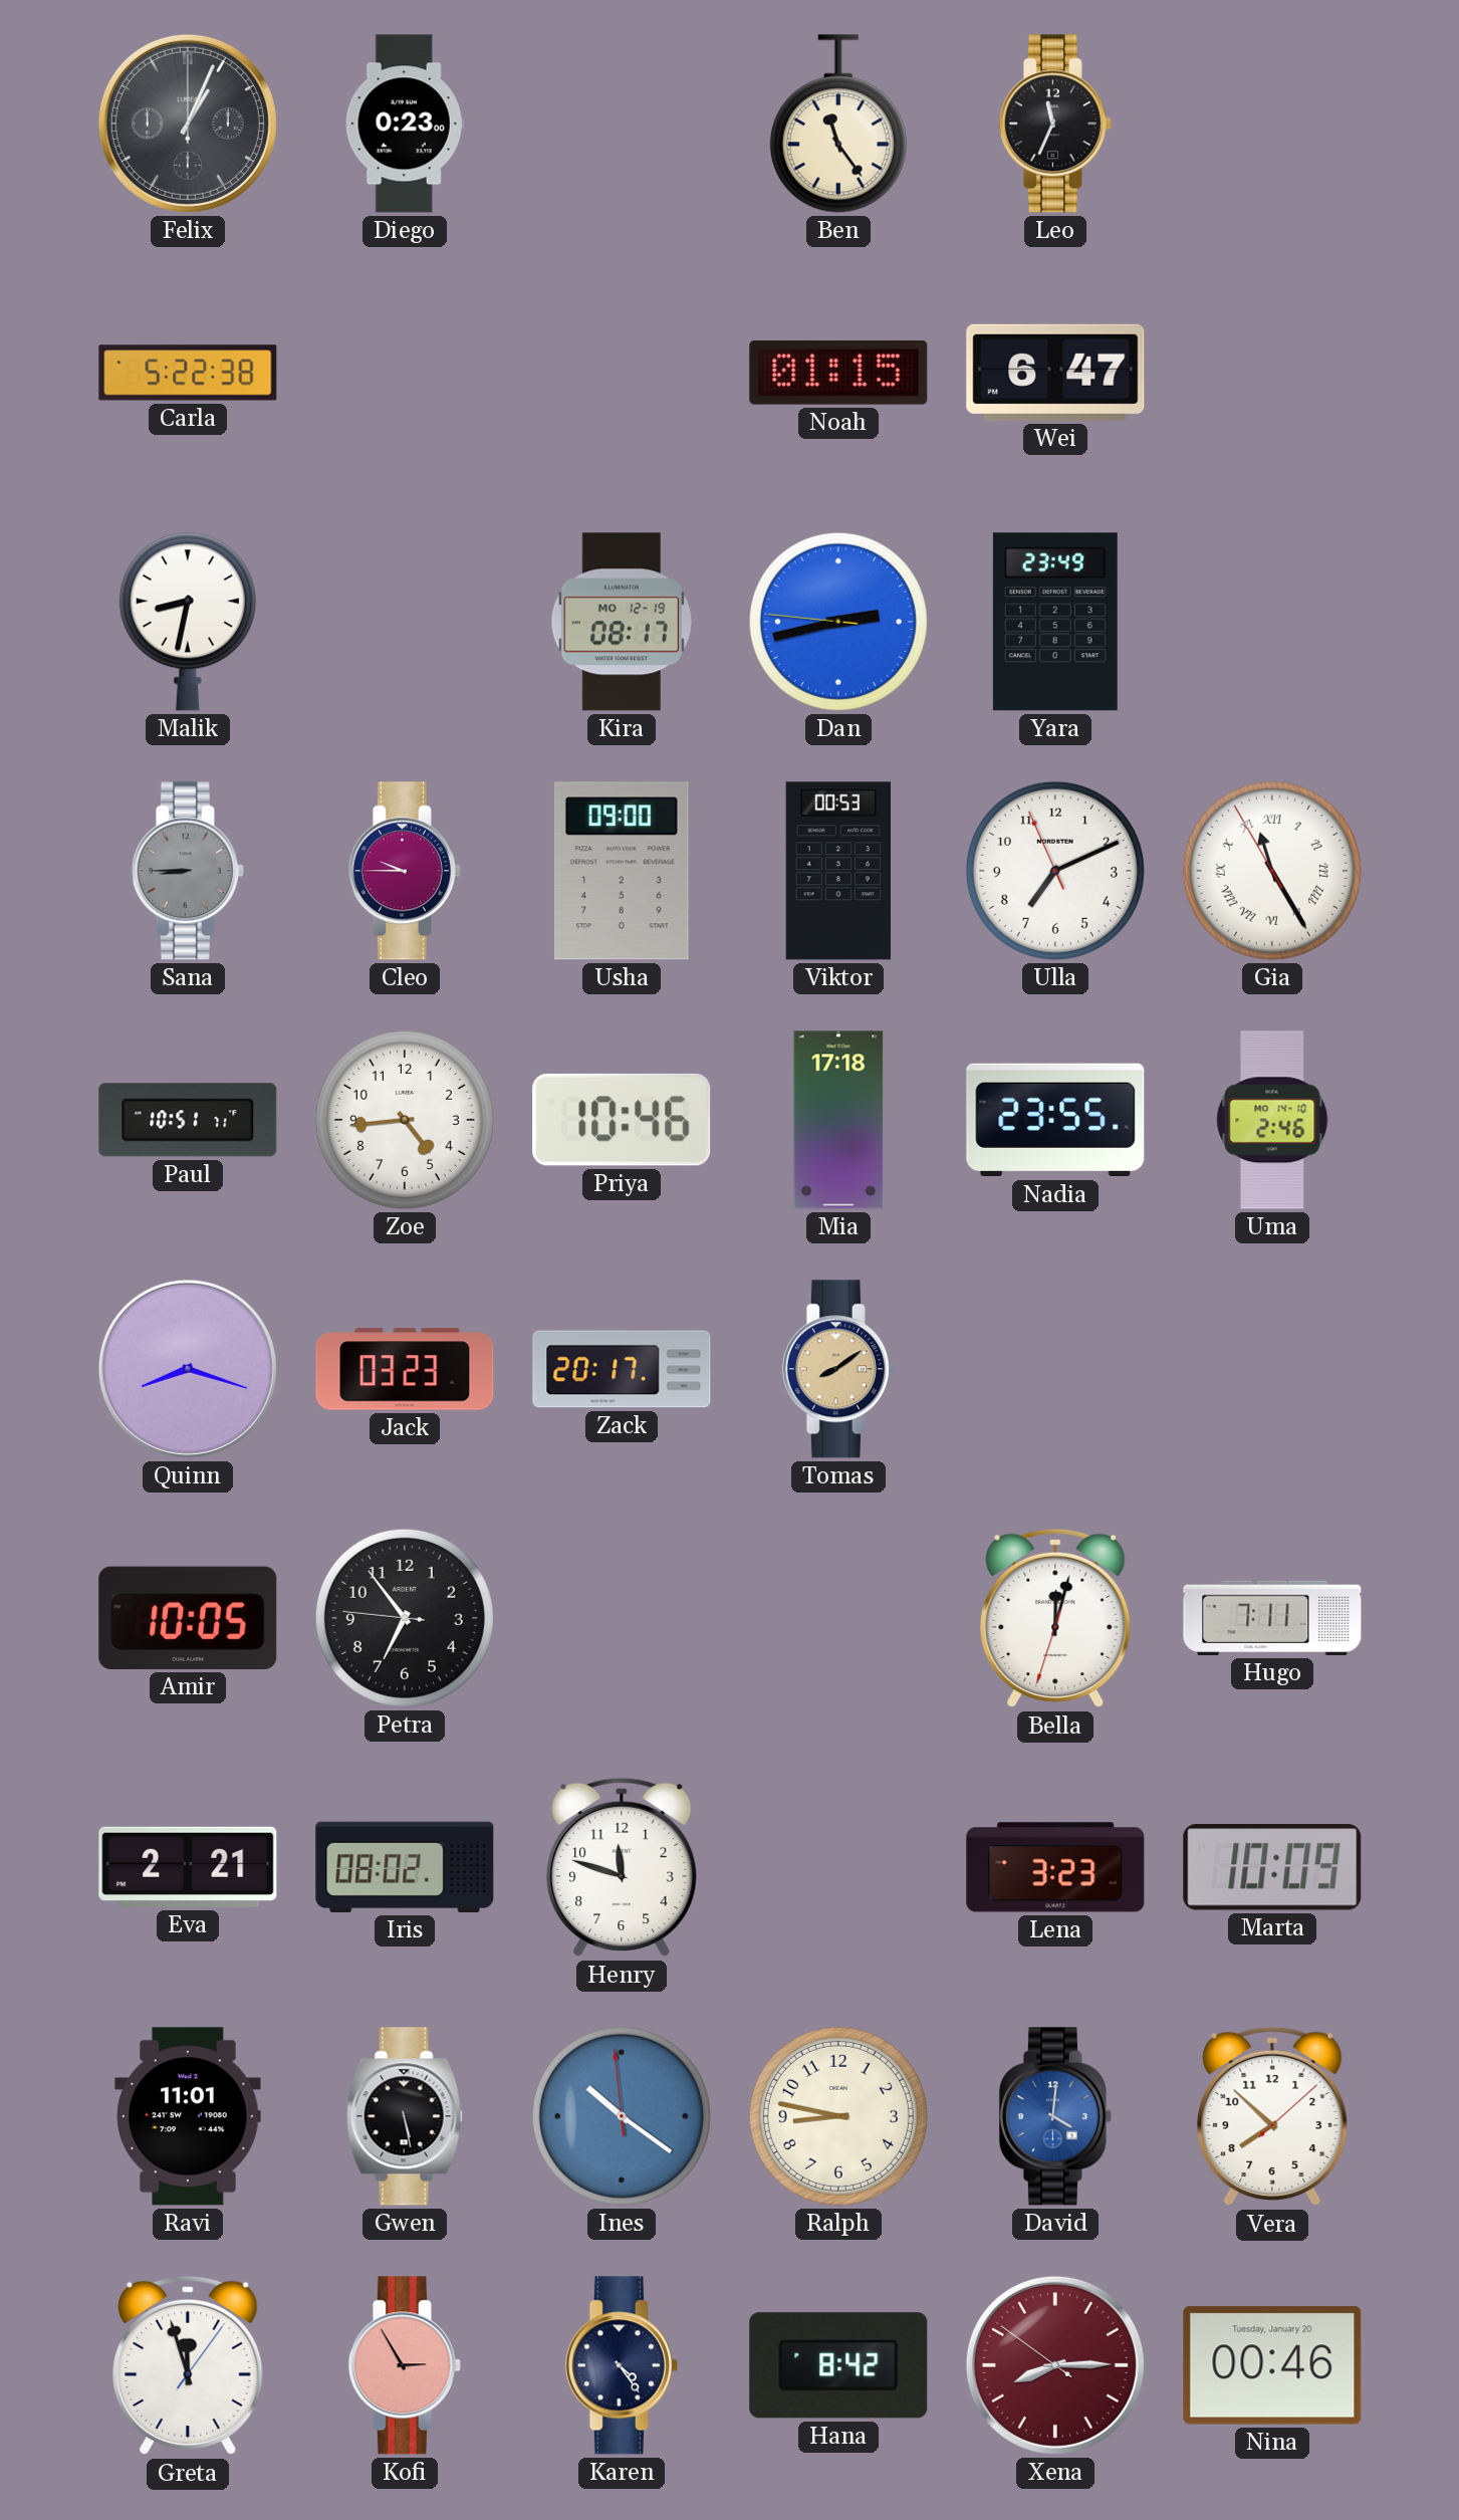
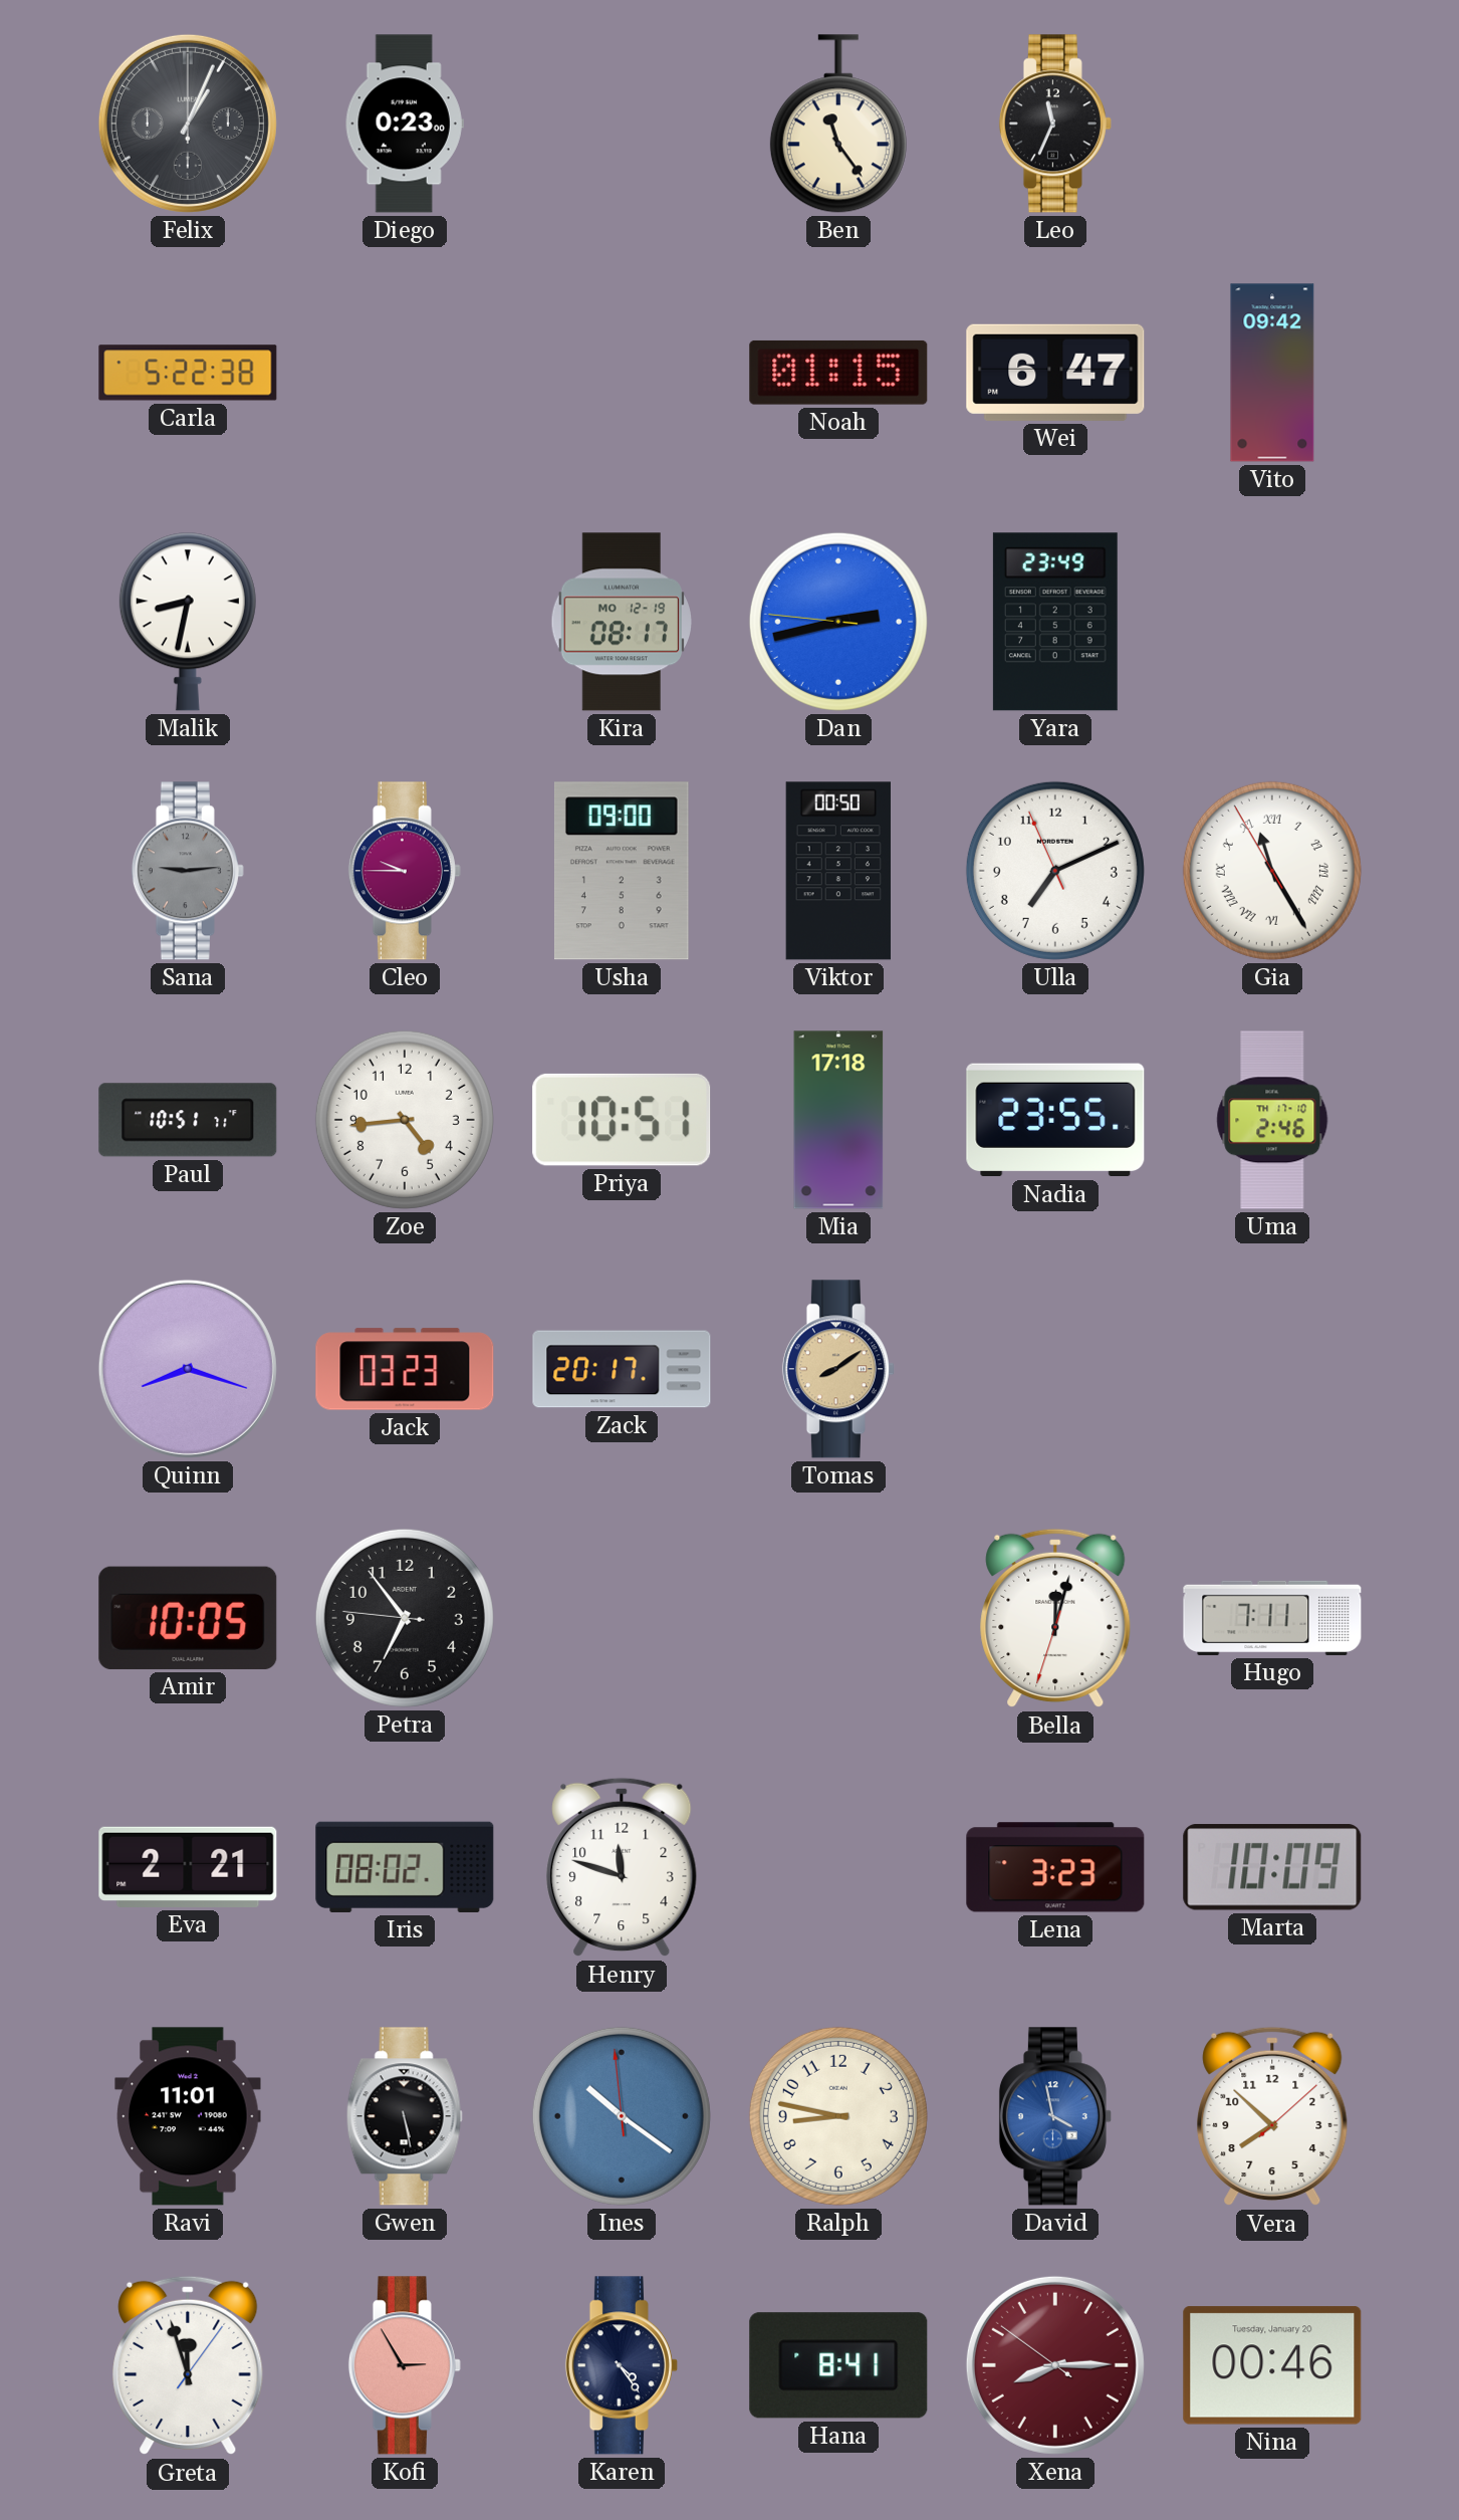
Vito: none -> 09:42 (1272, 373)
Sana: 8:45 -> 9:14 (188, 871)
Viktor: 00:53 -> 00:50 (838, 871)
Priya: 10:46 -> 10:51 (622, 1120)
Uma date: MO 14-10 -> TH 17-10 (1272, 1120)
David: 4:01 -> 3:58 (1055, 2116)
Hana: 8:42 -> 8:41 (838, 2365)
